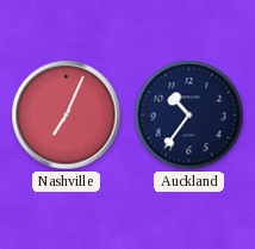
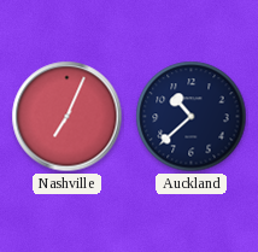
Auckland: 10:36 -> 10:38 (192, 117)
